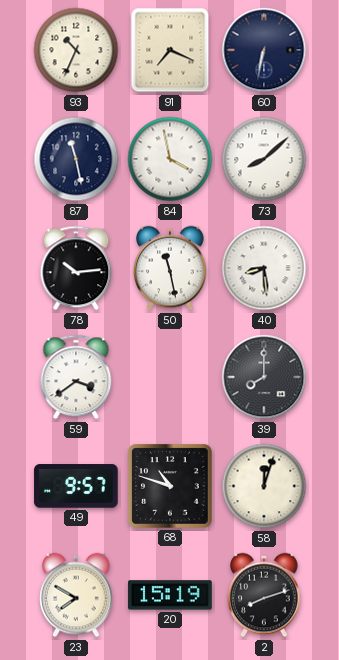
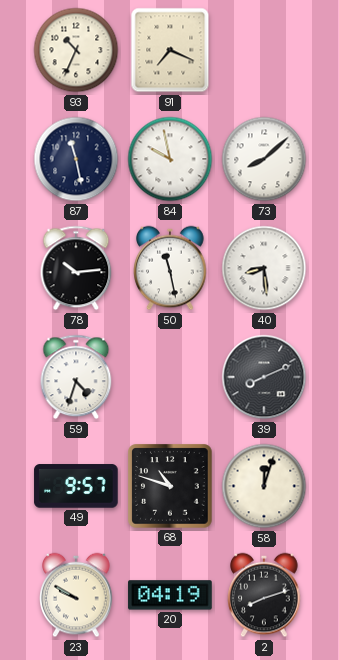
60: 6:32 -> none (264, 50)
84: 3:58 -> 9:58 (170, 159)
59: 3:39 -> 4:33 (76, 377)
39: 8:00 -> 8:11 (264, 377)
23: 7:50 -> 9:50 (76, 595)
20: 15:19 -> 04:19 (170, 595)
